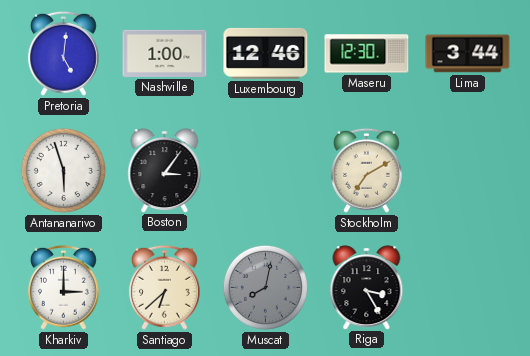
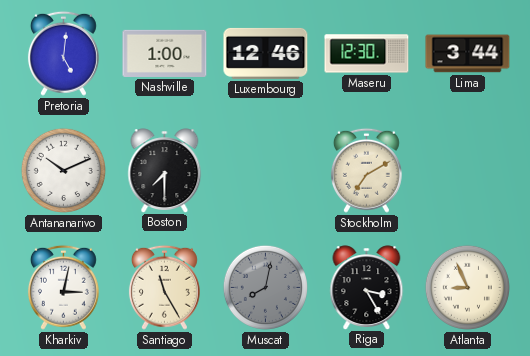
Antananarivo: 5:57 -> 10:11 (63, 170)
Boston: 3:06 -> 7:30 (165, 170)
Kharkiv: 3:00 -> 3:02 (63, 287)
Santiago: 6:38 -> 11:25 (164, 287)
Atlanta: none -> 8:56 (467, 287)
